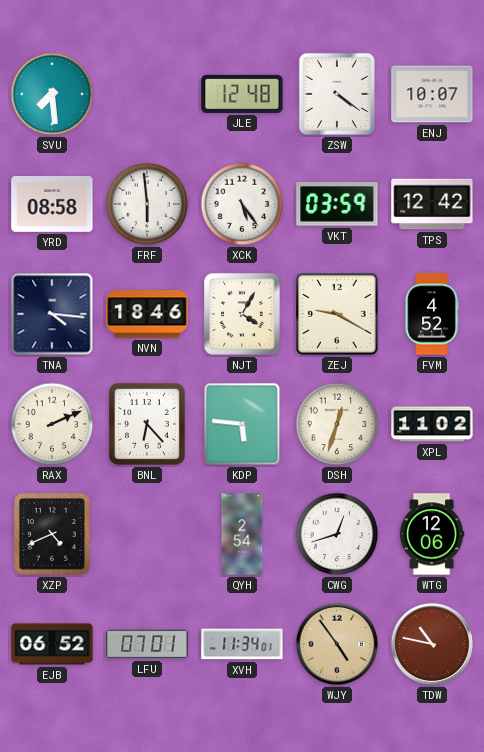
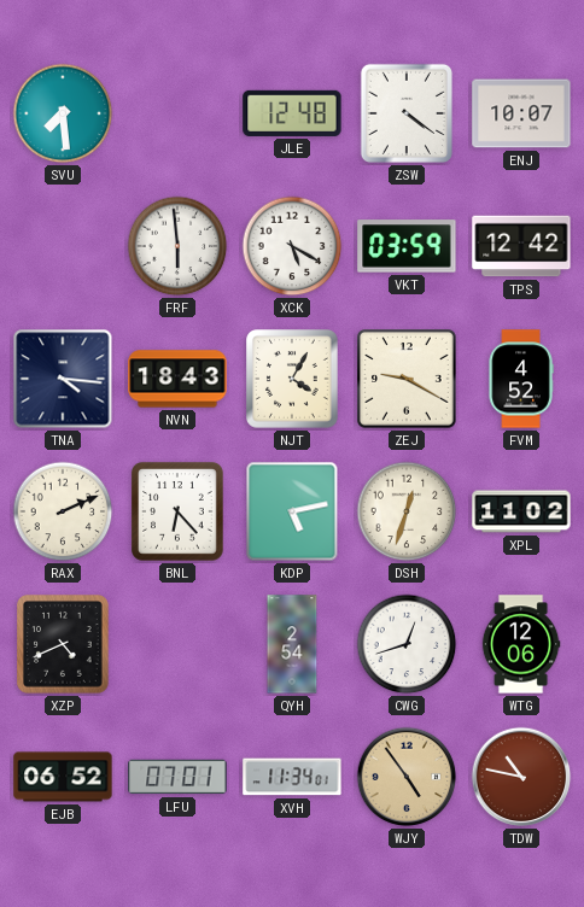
YRD: 08:58 -> none (52, 204)
XCK: 5:24 -> 5:20 (292, 246)
NVN: 18:46 -> 18:43 (177, 379)
KDP: 5:46 -> 5:13 (292, 511)
